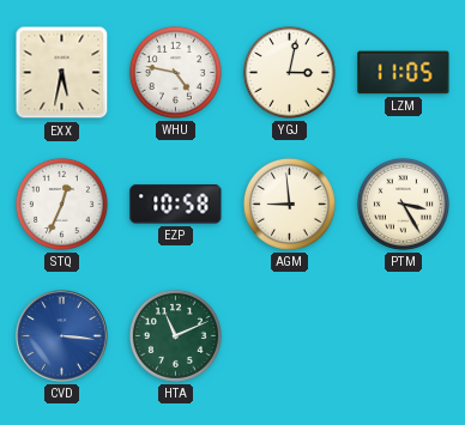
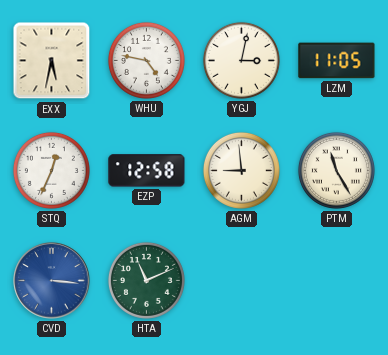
EZP: 10:58 -> 12:58 (147, 171)
PTM: 3:25 -> 11:25 (336, 170)
